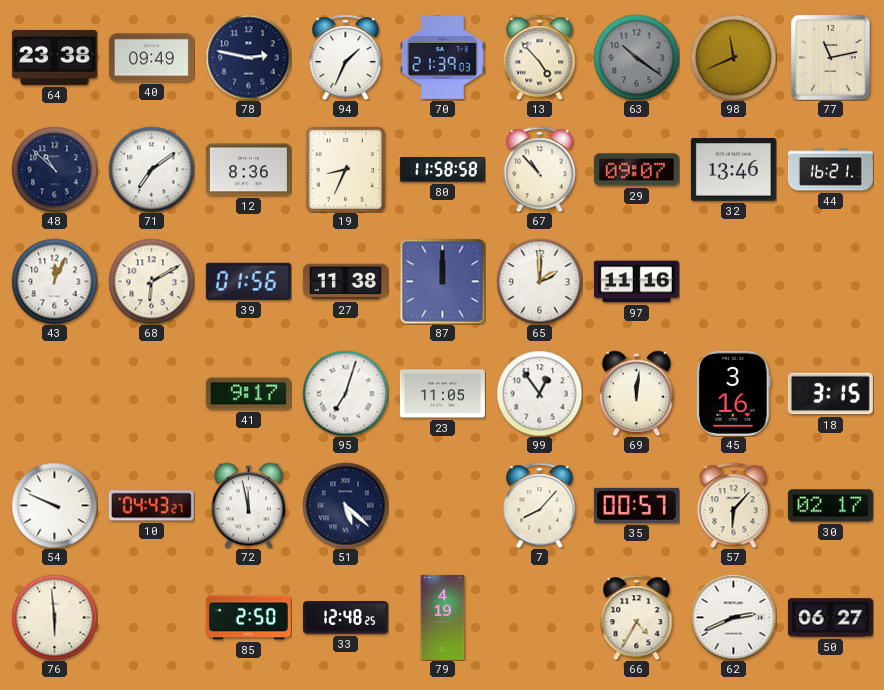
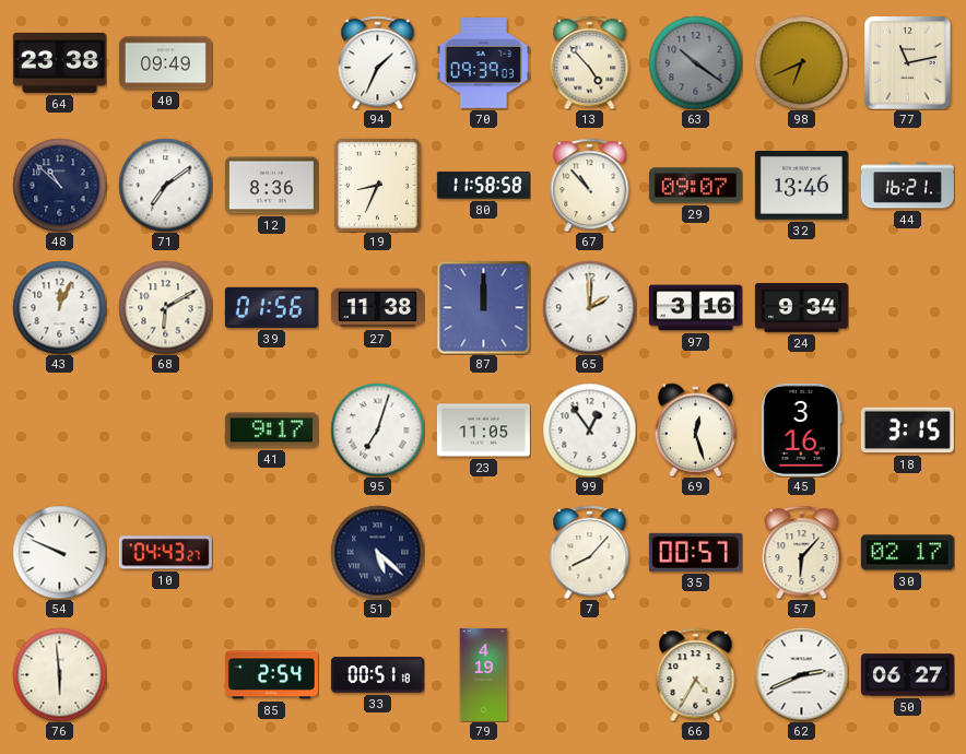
78: 2:47 -> none (248, 57)
70: 21:39 -> 09:39 (483, 63)
98: 11:41 -> 6:41 (801, 62)
97: 11:16 -> 3:16 (695, 308)
24: none -> 9:34 (801, 308)
69: 12:01 -> 12:27 (695, 429)
72: 11:58 -> none (248, 505)
85: 2:50 -> 2:54 (271, 675)
33: 12:48 -> 00:51 (377, 675)
